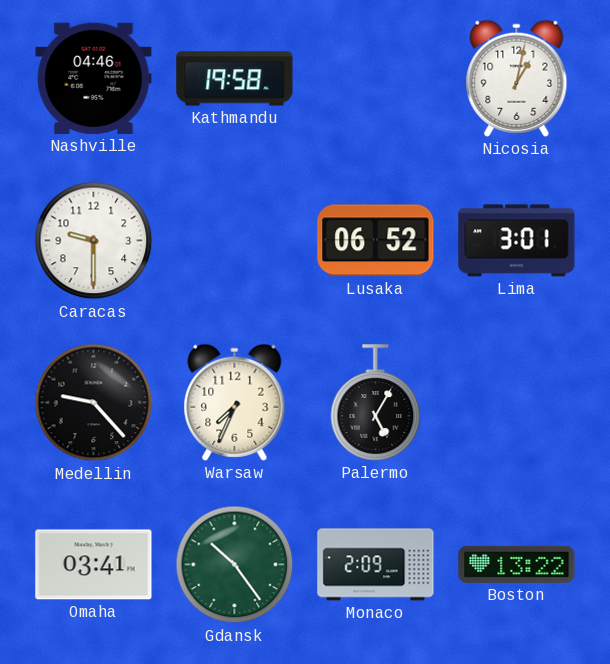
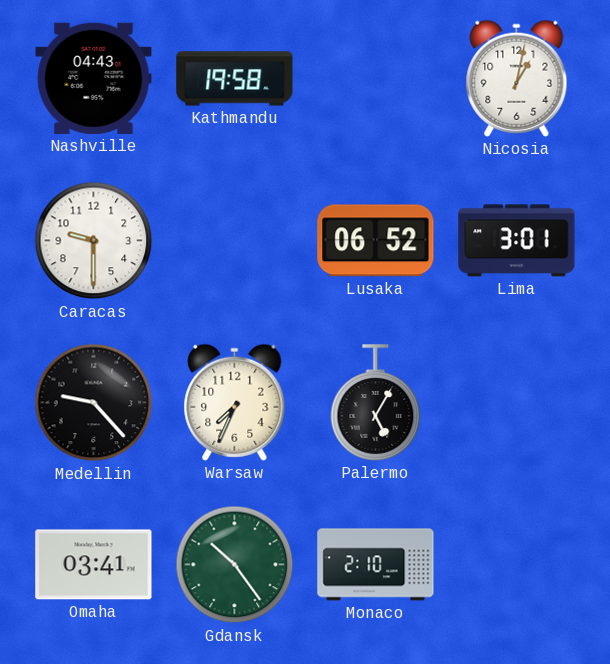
Nashville: 04:46 -> 04:43 (94, 78)
Monaco: 2:09 -> 2:10 (376, 565)
Boston: 13:22 -> none (517, 564)
